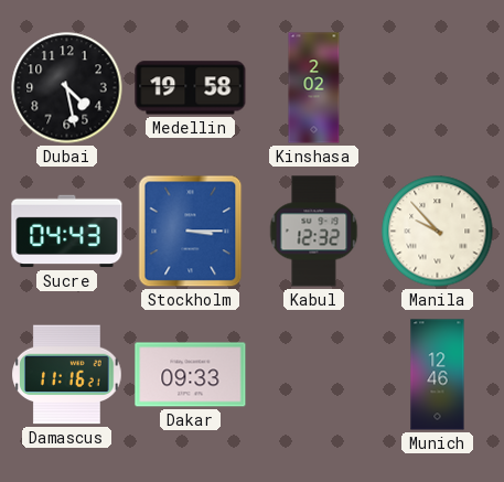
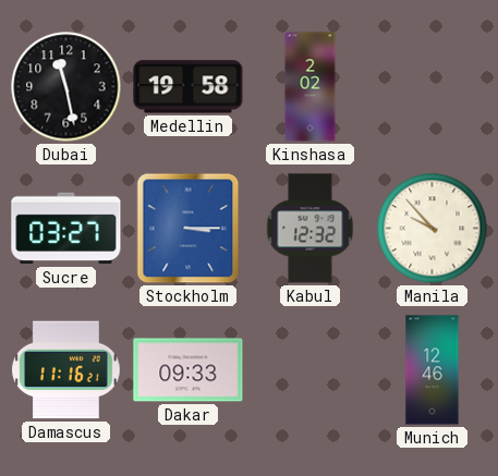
Dubai: 4:28 -> 11:28 (66, 87)
Sucre: 04:43 -> 03:27 (66, 229)
